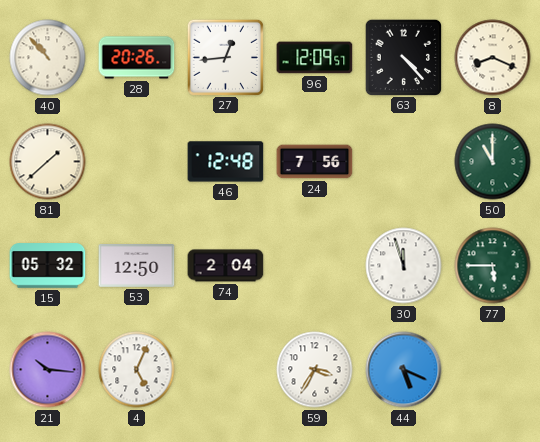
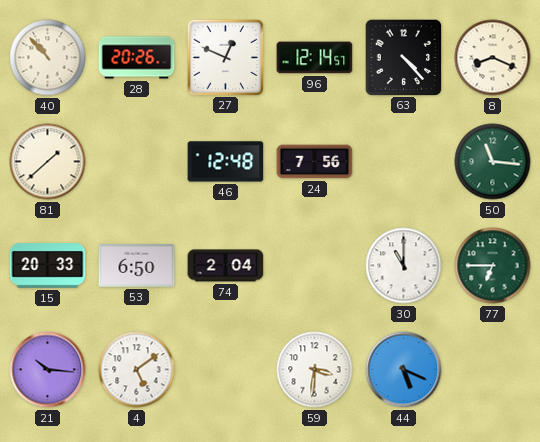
27: 12:44 -> 12:49 (225, 57)
96: 12:09 -> 12:14 (315, 58)
50: 11:00 -> 11:16 (493, 162)
15: 05:32 -> 20:33 (48, 266)
53: 12:50 -> 6:50 (137, 266)
30: 11:57 -> 11:00 (404, 266)
77: 5:45 -> 6:45 (493, 266)
4: 5:04 -> 5:09 (137, 370)
59: 3:35 -> 3:31 (315, 370)
